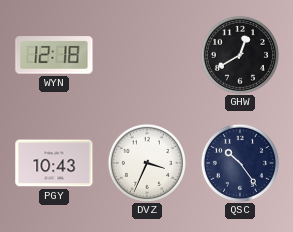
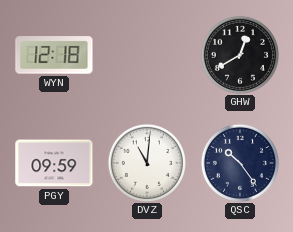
PGY: 10:43 -> 09:59 (54, 163)
DVZ: 3:34 -> 11:01 (147, 163)
